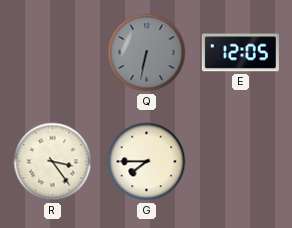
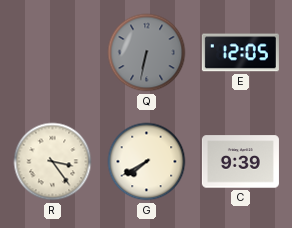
G: 7:45 -> 7:40 (147, 162)
C: none -> 9:39 (240, 162)
